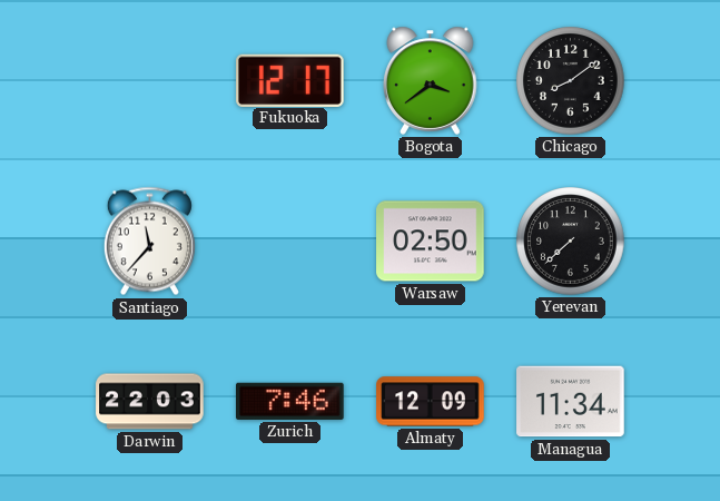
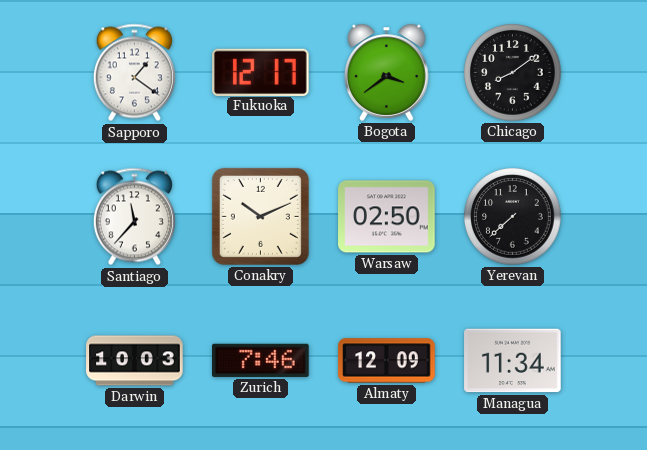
Sapporo: none -> 1:21 (134, 73)
Conakry: none -> 10:11 (260, 216)
Darwin: 22:03 -> 10:03 (135, 361)
